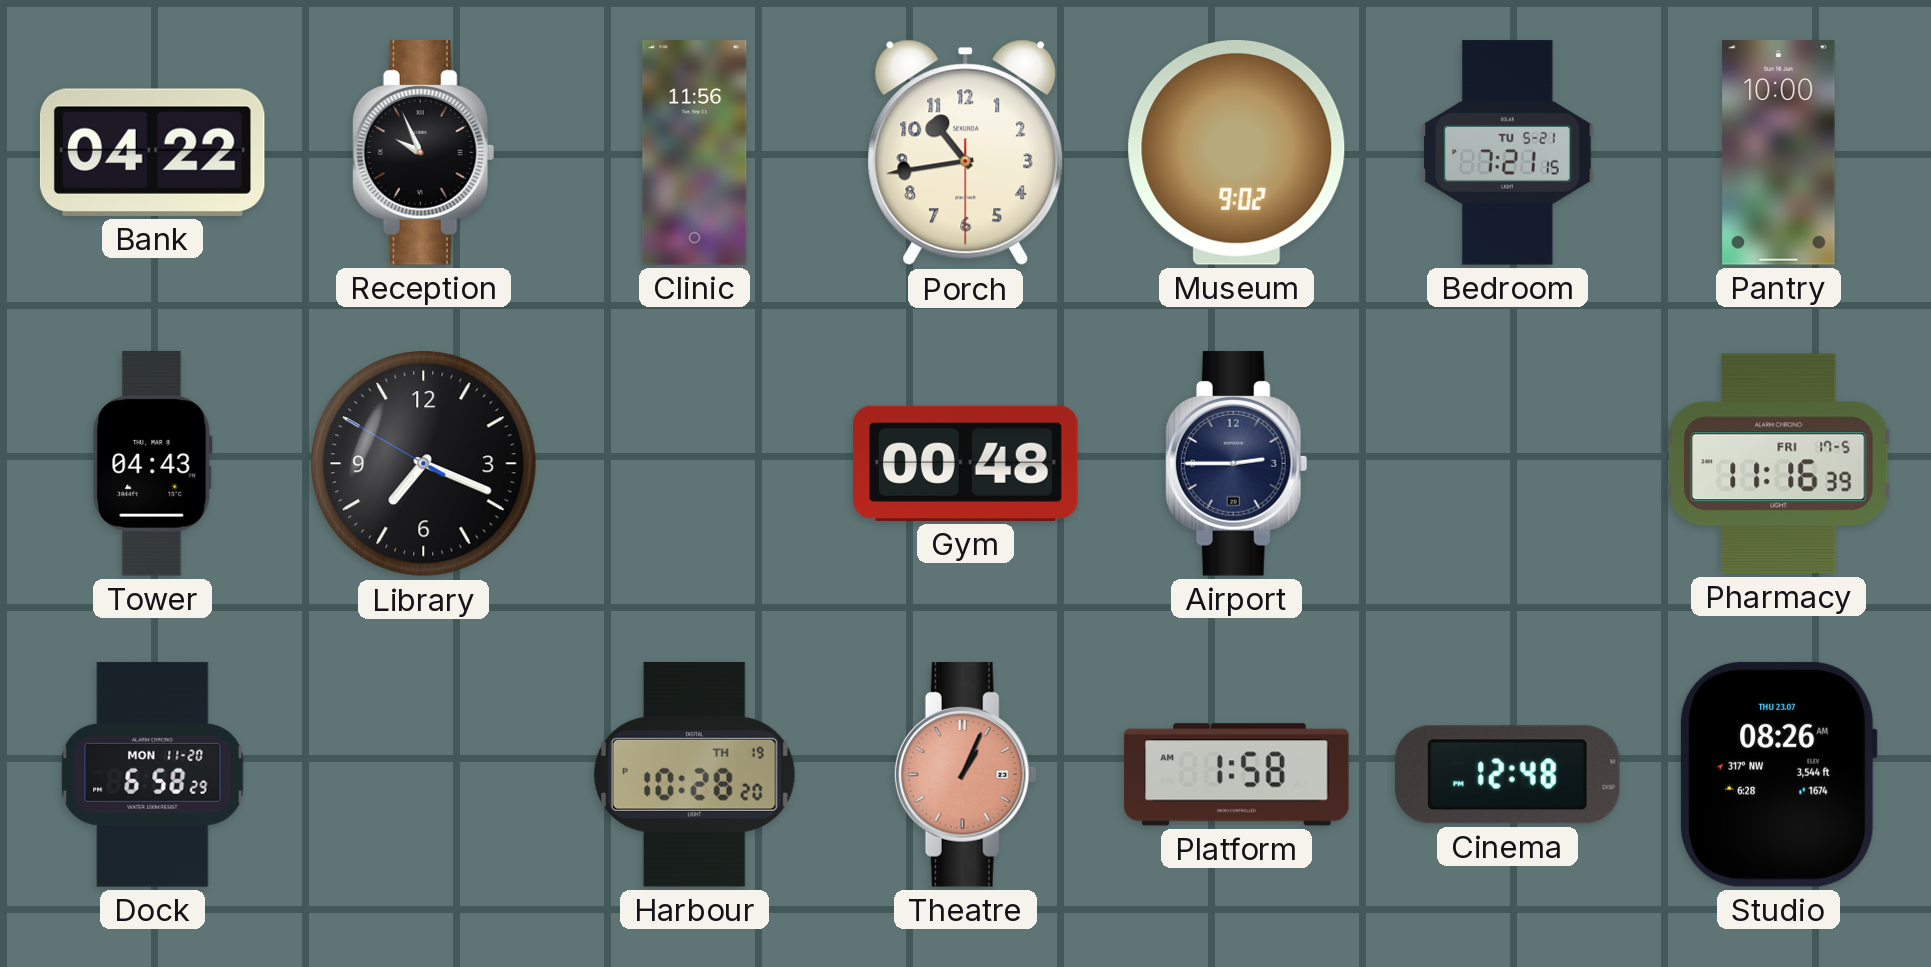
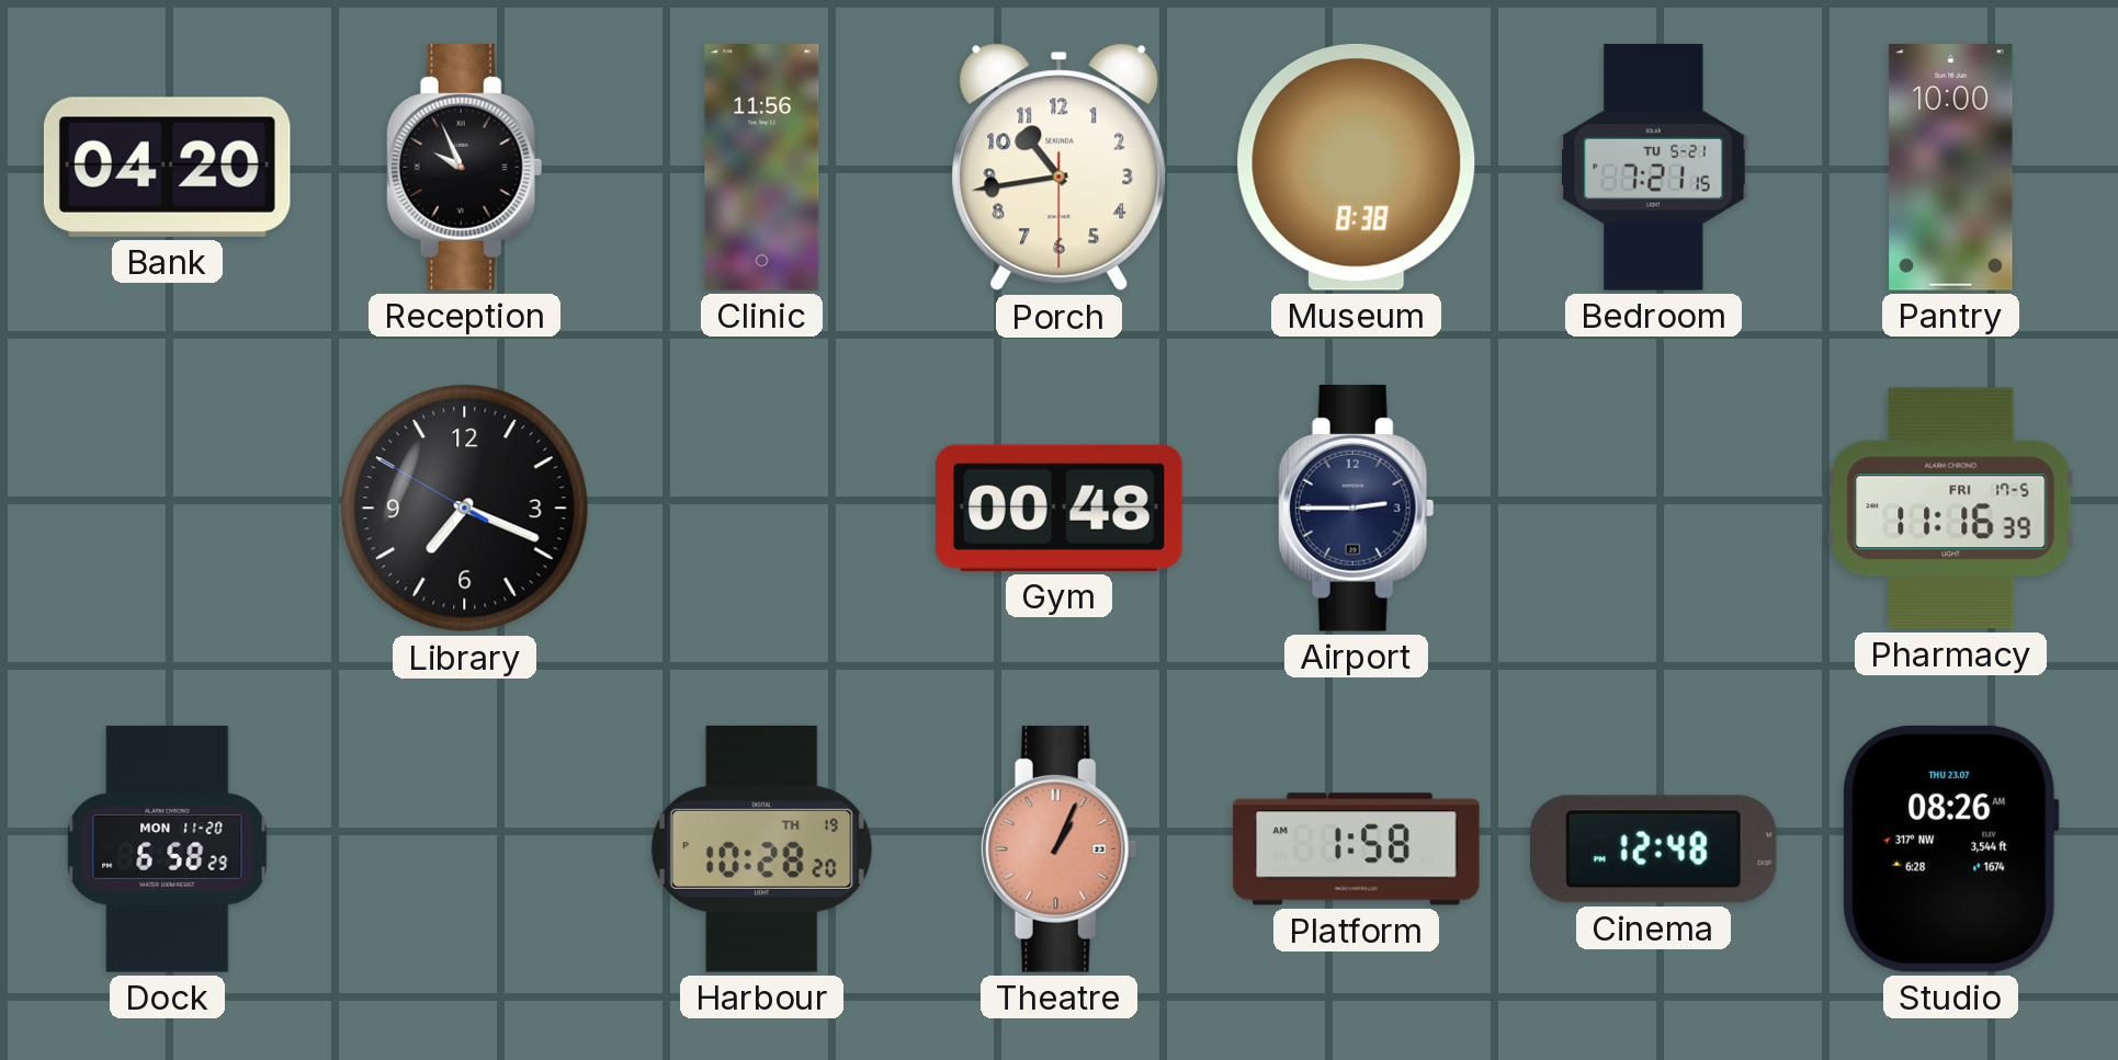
Bank: 04:22 -> 04:20 (167, 167)
Museum: 9:02 -> 8:38 (1357, 168)
Tower: 04:43 -> none (153, 464)
